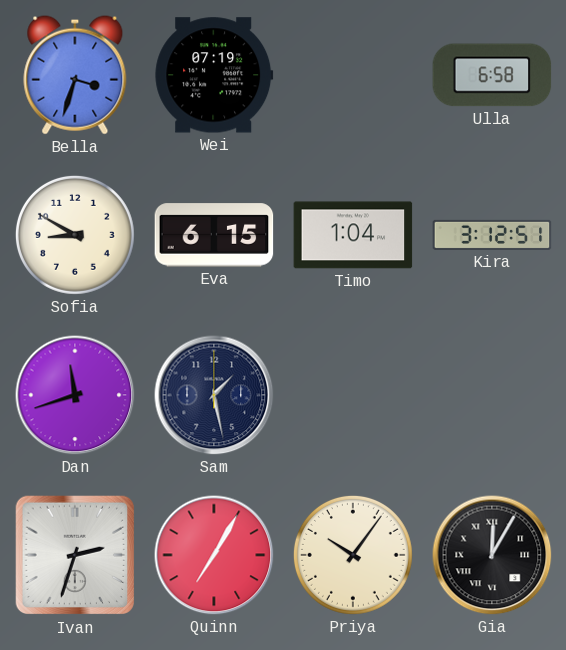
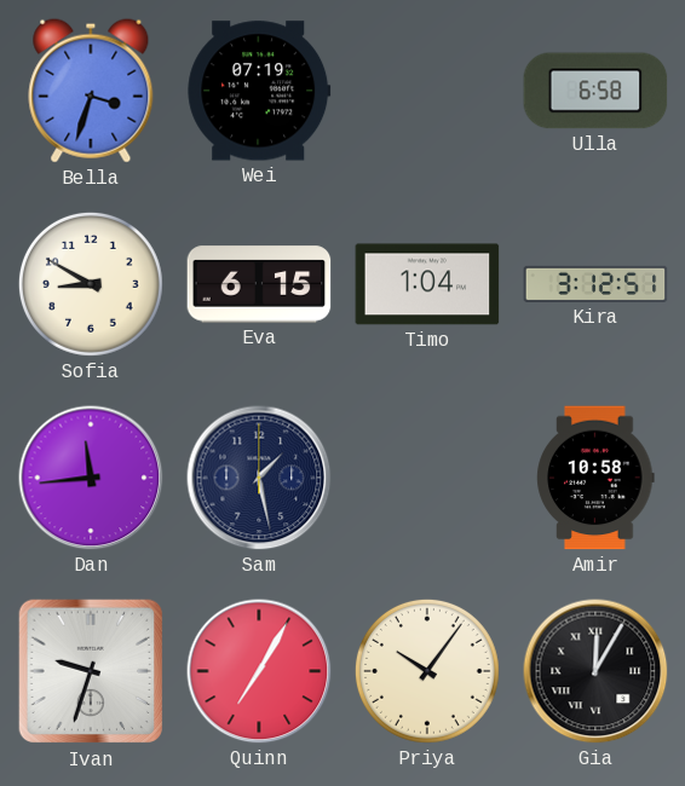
Dan: 11:42 -> 11:44 (91, 478)
Amir: none -> 10:58 (595, 478)
Ivan: 2:33 -> 9:33 (91, 671)
